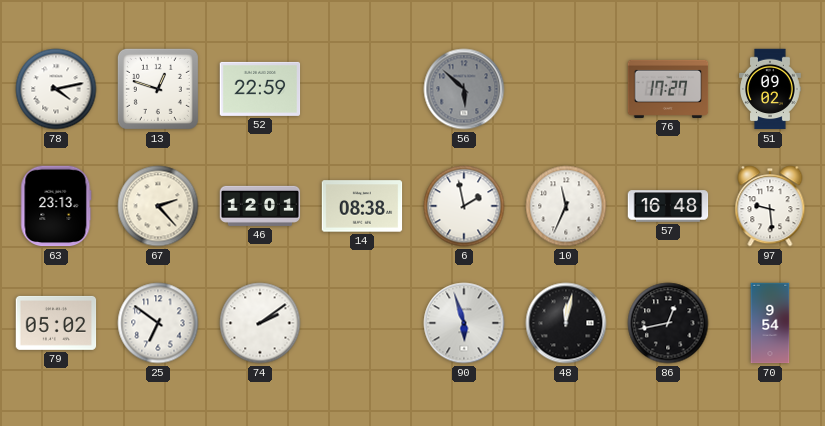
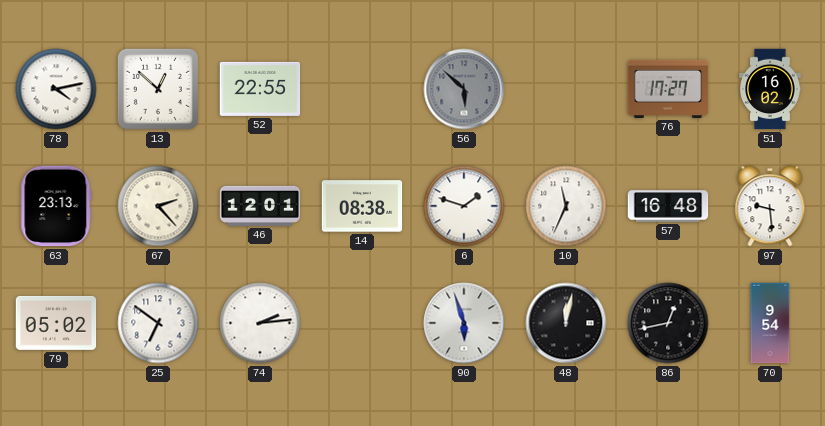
13: 12:48 -> 12:52 (158, 89)
52: 22:59 -> 22:55 (260, 89)
51: 09:02 -> 16:02 (770, 89)
6: 1:58 -> 1:48 (464, 206)
74: 2:09 -> 2:14 (260, 323)
